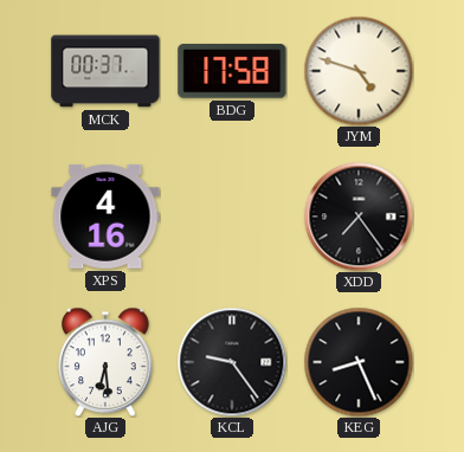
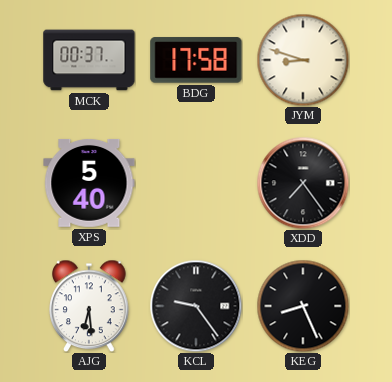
JYM: 4:48 -> 8:48 (303, 60)
XPS: 4:16 -> 5:40 (89, 183)
